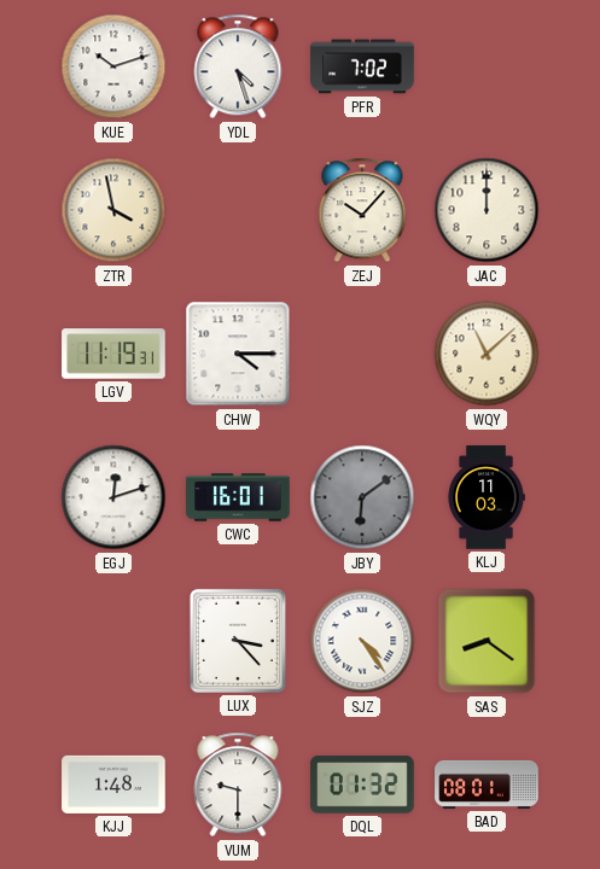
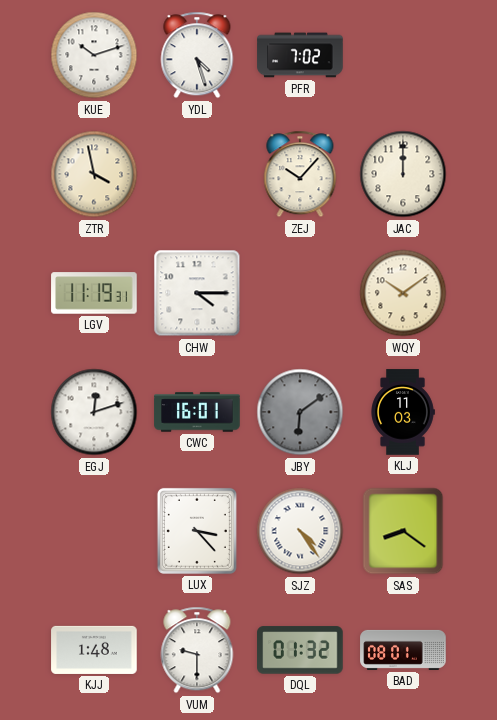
WQY: 11:08 -> 10:09 (403, 293)
